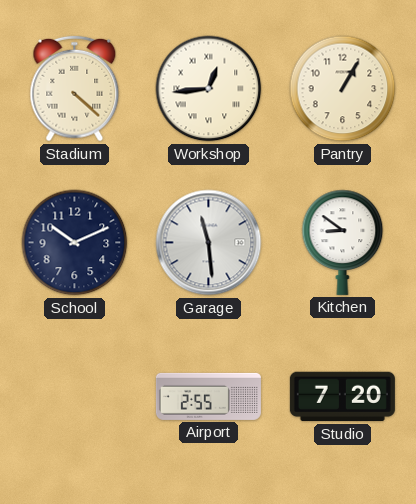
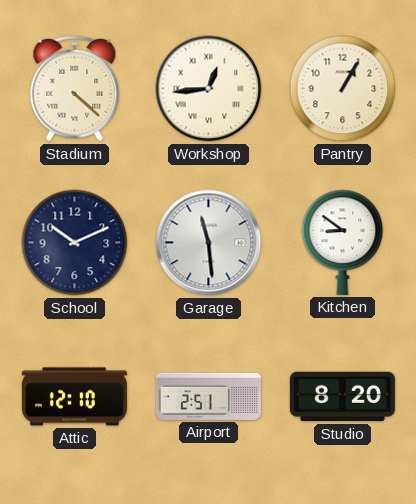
Attic: none -> 12:10 (74, 397)
Airport: 2:55 -> 2:51 (208, 396)
Studio: 7:20 -> 8:20 (342, 397)
